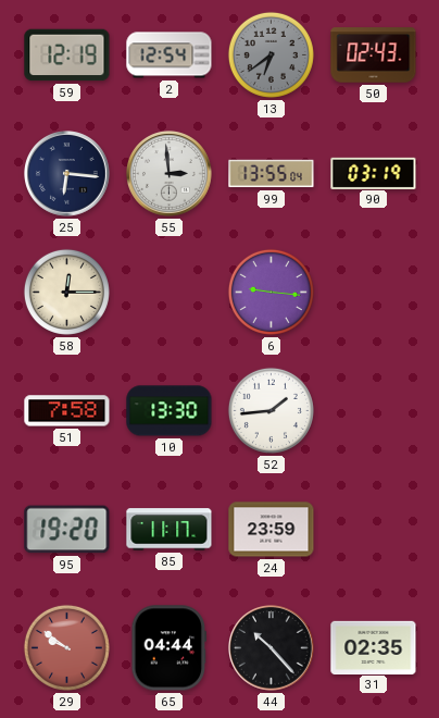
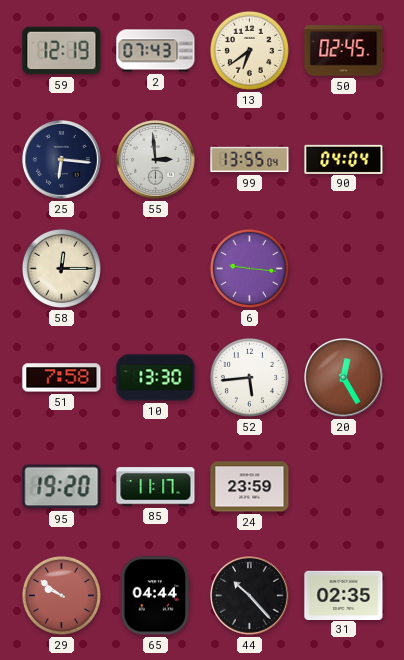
2: 12:54 -> 07:43 (156, 51)
13 dial: grey -> cream (249, 50)
50: 02:43 -> 02:45 (344, 51)
90: 03:19 -> 04:04 (344, 159)
52: 1:44 -> 5:44 (249, 377)
20: none -> 12:25 (344, 378)
